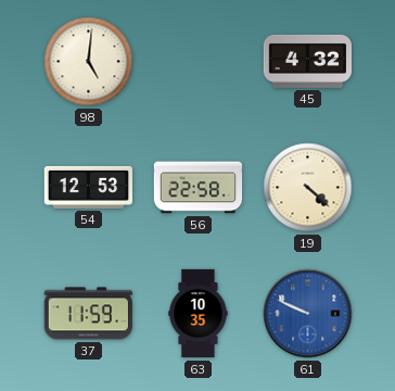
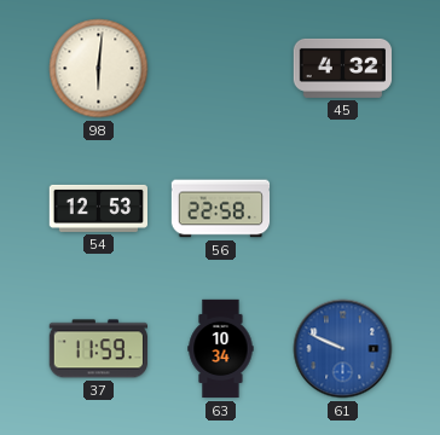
98: 5:01 -> 6:01 (99, 69)
19: 4:22 -> none (308, 188)
63: 10:35 -> 10:34 (221, 349)
